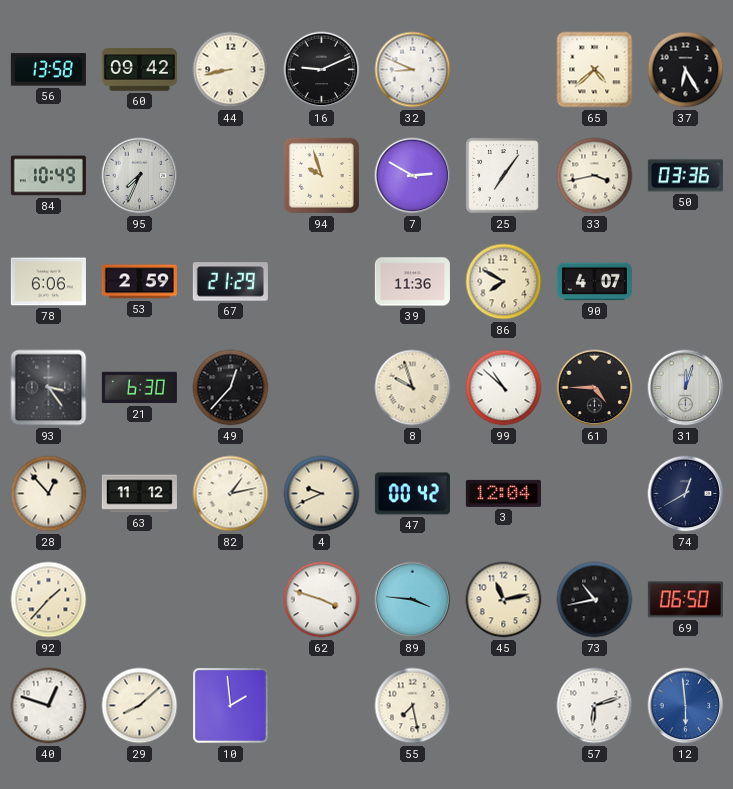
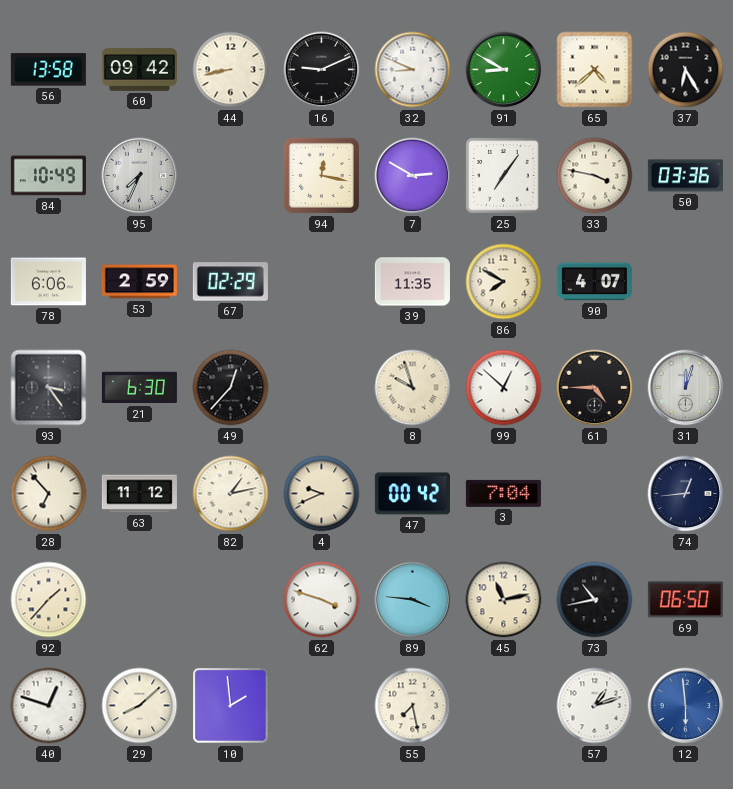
91: none -> 8:50 (504, 70)
94: 9:57 -> 12:17 (321, 175)
33: 3:43 -> 3:47 (595, 176)
67: 21:29 -> 02:29 (230, 282)
39: 11:36 -> 11:35 (412, 282)
99: 10:52 -> 12:52 (504, 388)
28: 12:53 -> 6:53 (49, 494)
3: 12:04 -> 7:04 (503, 493)
74: 12:40 -> 12:44 (686, 494)
57: 6:12 -> 1:12 (595, 706)
